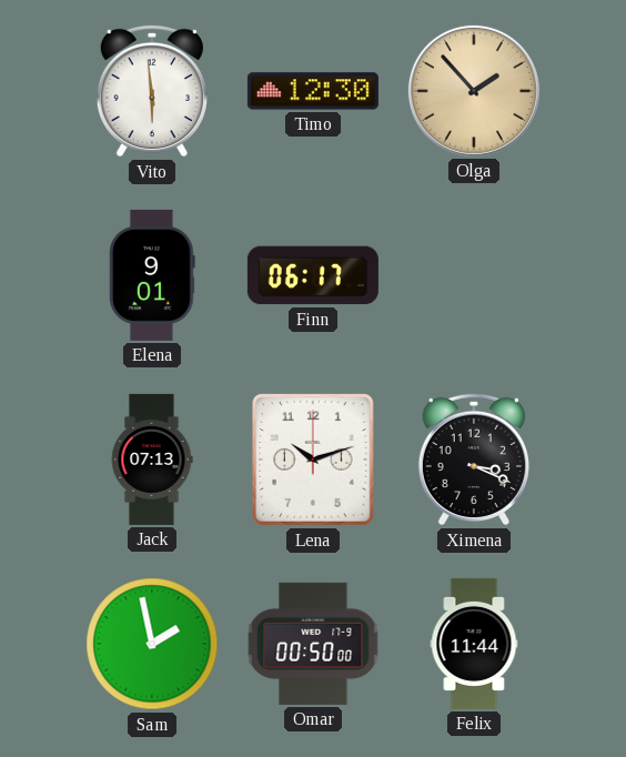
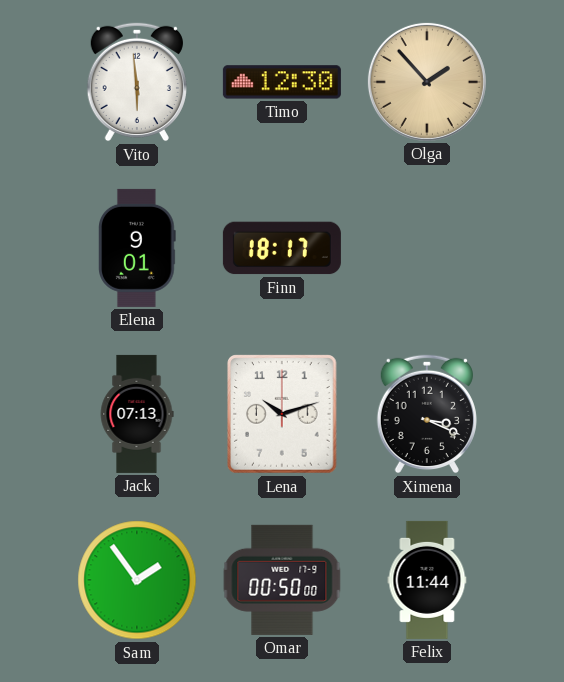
Finn: 06:17 -> 18:17 (282, 248)
Sam: 1:58 -> 1:54 (137, 580)
